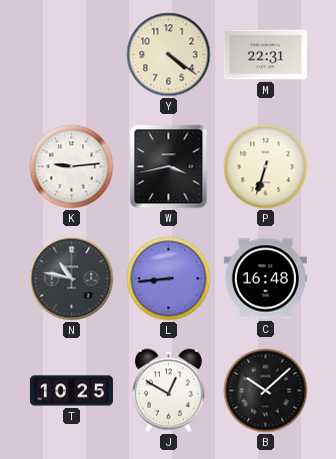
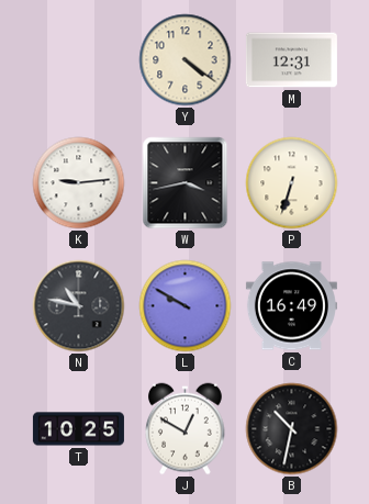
M: 22:31 -> 12:31 (291, 60)
L: 8:44 -> 9:50 (186, 306)
C: 16:48 -> 16:49 (291, 306)
B: 10:08 -> 10:32 (292, 429)
